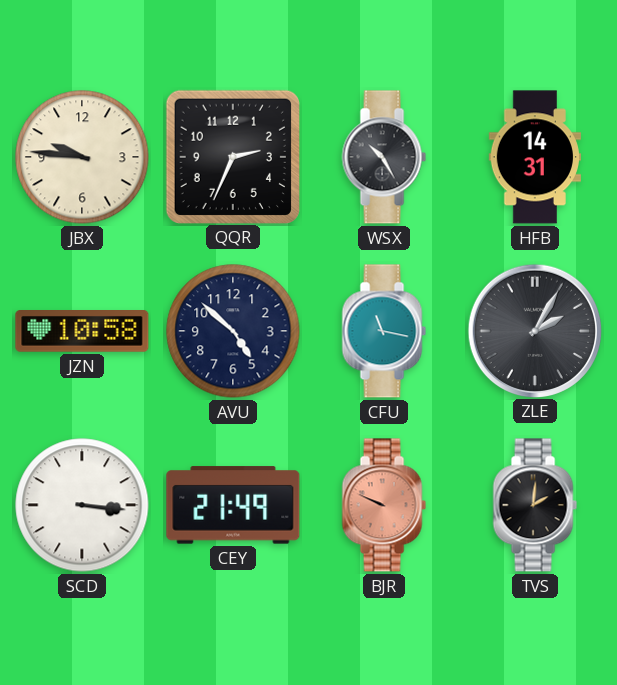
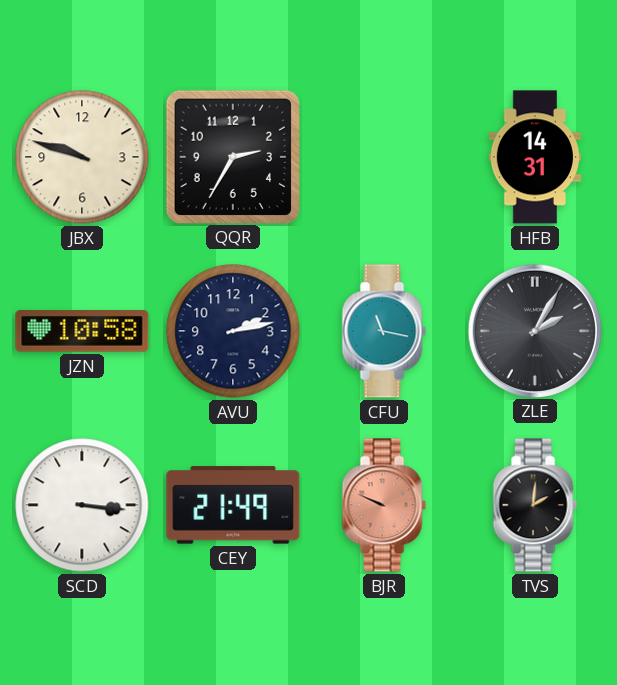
JBX: 9:46 -> 9:48 (82, 157)
QQR: 2:34 -> 2:35 (232, 156)
WSX: 10:25 -> none (384, 157)
AVU: 4:52 -> 2:13 (233, 331)
